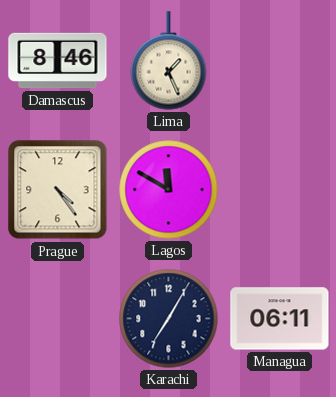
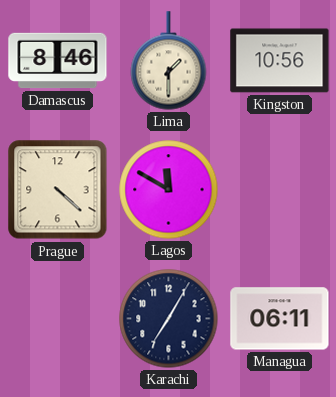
Lima: 1:26 -> 1:30 (169, 61)
Kingston: none -> 10:56 (280, 61)
Prague: 4:24 -> 4:22 (58, 190)
